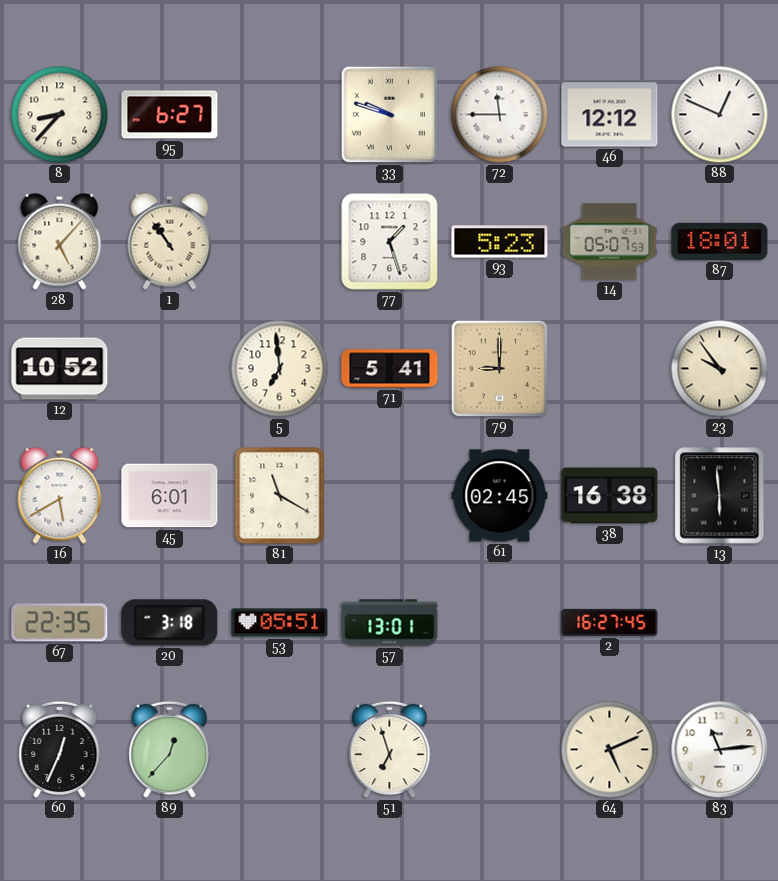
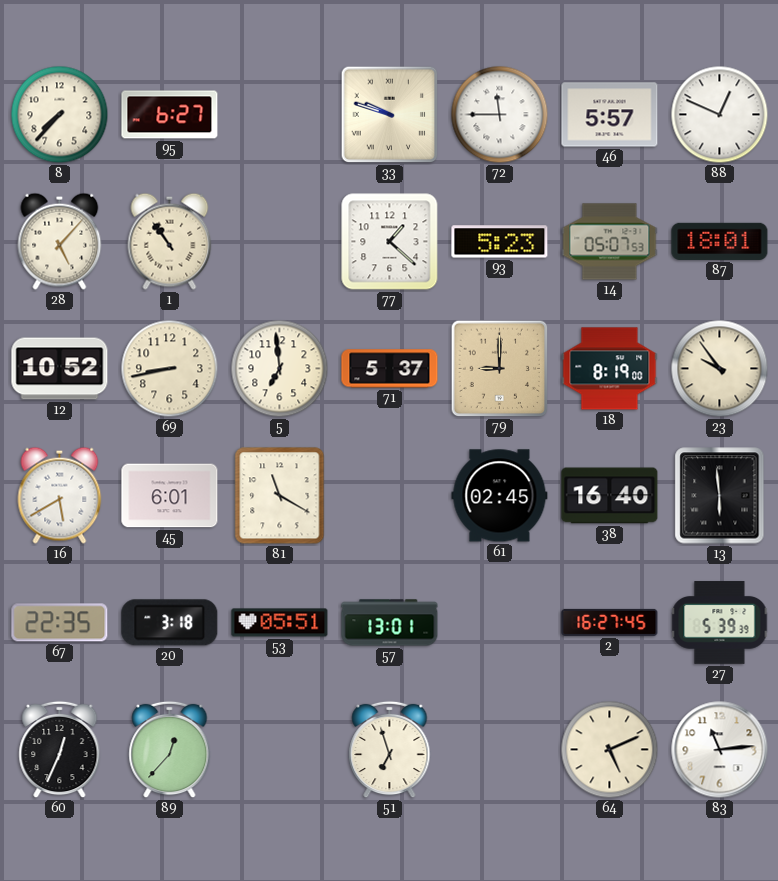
8: 8:37 -> 7:37 (60, 115)
46: 12:12 -> 5:57 (610, 115)
77: 1:27 -> 1:22 (390, 242)
69: none -> 8:43 (170, 369)
71: 5:41 -> 5:37 (390, 369)
18: none -> 8:19 (610, 369)
38: 16:38 -> 16:40 (610, 496)
27: none -> 5:39 (720, 623)
